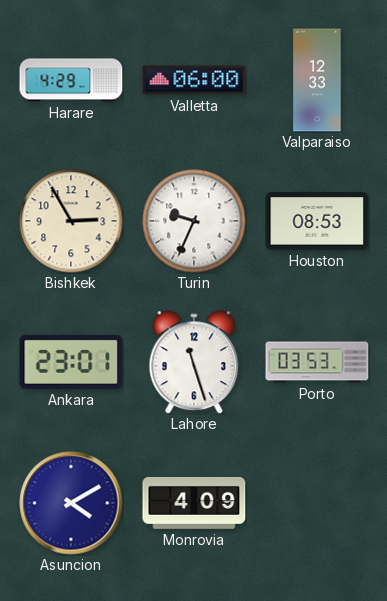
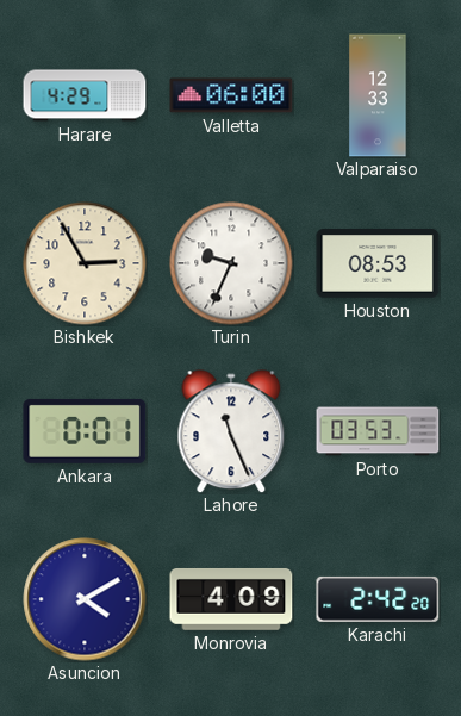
Ankara: 23:01 -> 0:01 (85, 431)
Lahore: 11:27 -> 11:26 (231, 431)
Karachi: none -> 2:42 (378, 599)
